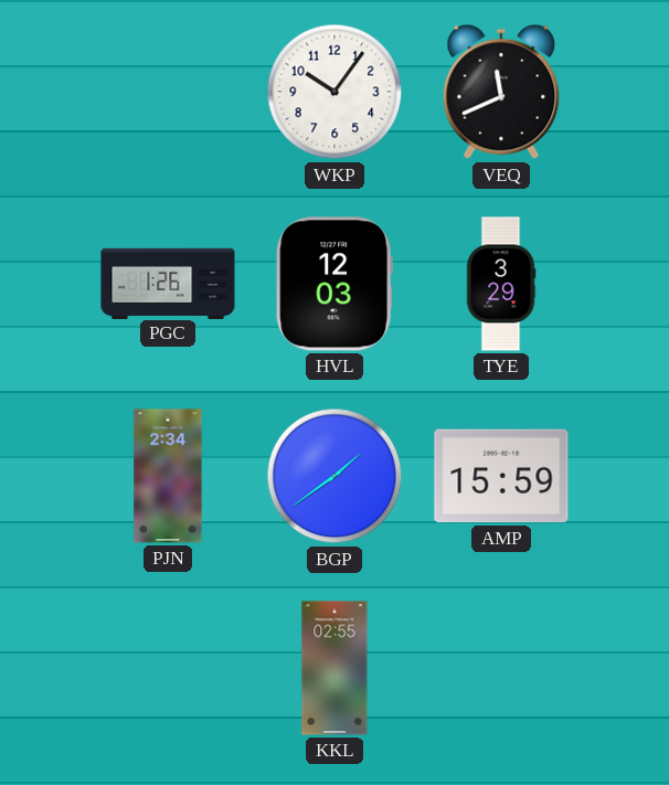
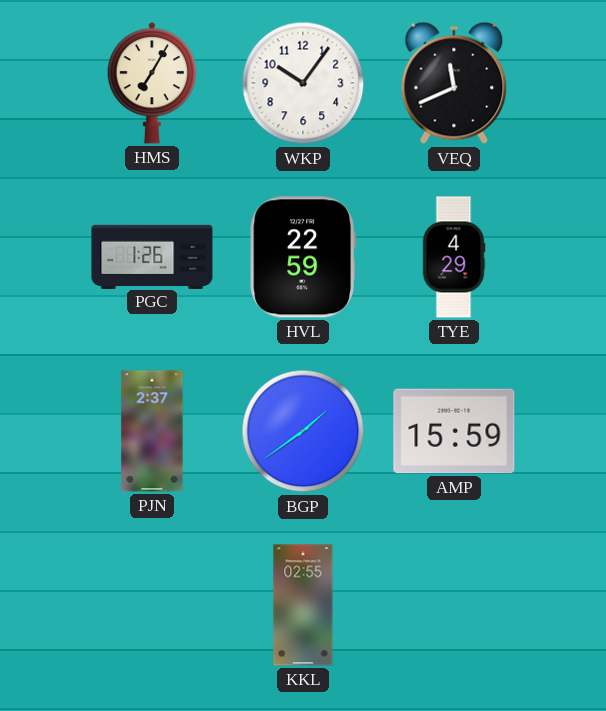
HMS: none -> 7:05 (152, 83)
HVL: 12:03 -> 22:59 (303, 257)
TYE: 3:29 -> 4:29 (454, 257)
PJN: 2:34 -> 2:37 (152, 431)
